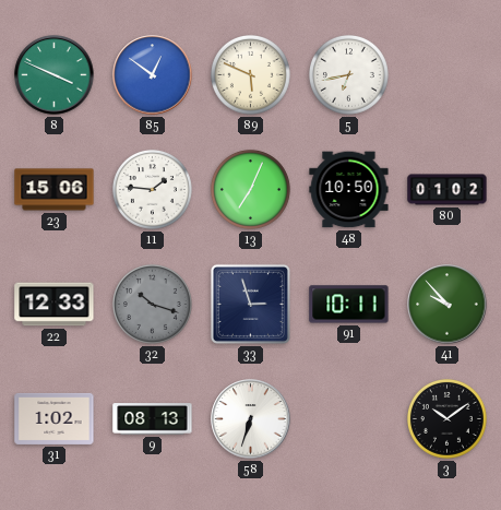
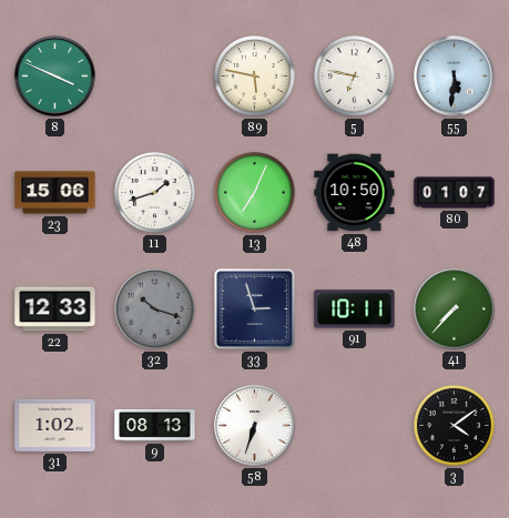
85: 12:51 -> none (153, 75)
89: 5:49 -> 5:47 (254, 75)
5: 6:43 -> 6:47 (354, 75)
55: none -> 5:31 (455, 77)
11: 1:46 -> 1:42 (154, 192)
80: 01:02 -> 01:07 (455, 193)
41: 9:53 -> 7:37 (455, 309)
3: 10:09 -> 4:09 (454, 425)
